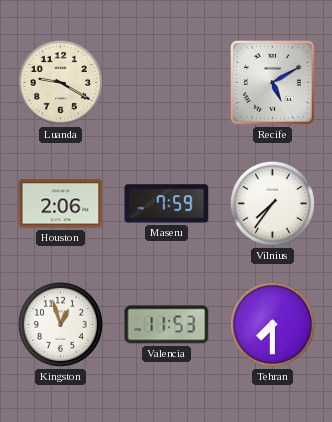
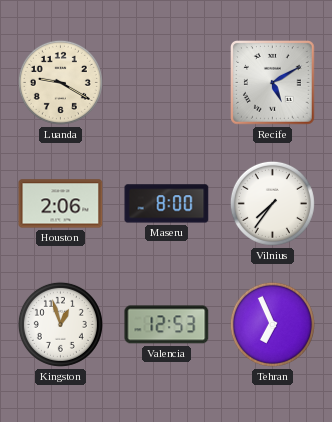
Maseru: 7:59 -> 8:00 (167, 204)
Valencia: 11:53 -> 12:53 (167, 325)
Tehran: 7:30 -> 6:56 (272, 324)
